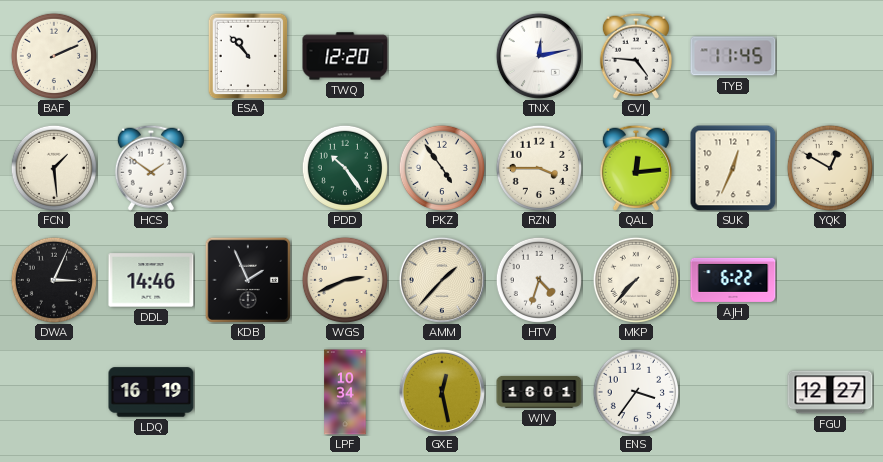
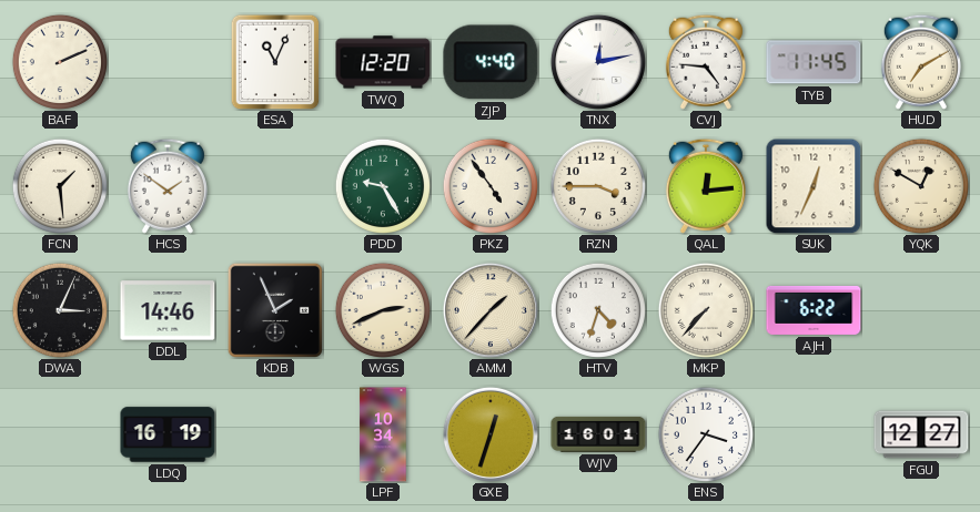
ESA: 10:53 -> 11:04 (275, 62)
ZJP: none -> 4:40 (491, 62)
HUD: none -> 7:10 (921, 62)
PDD: 10:24 -> 9:25 (383, 186)
GXE: 12:28 -> 12:33 (491, 434)
